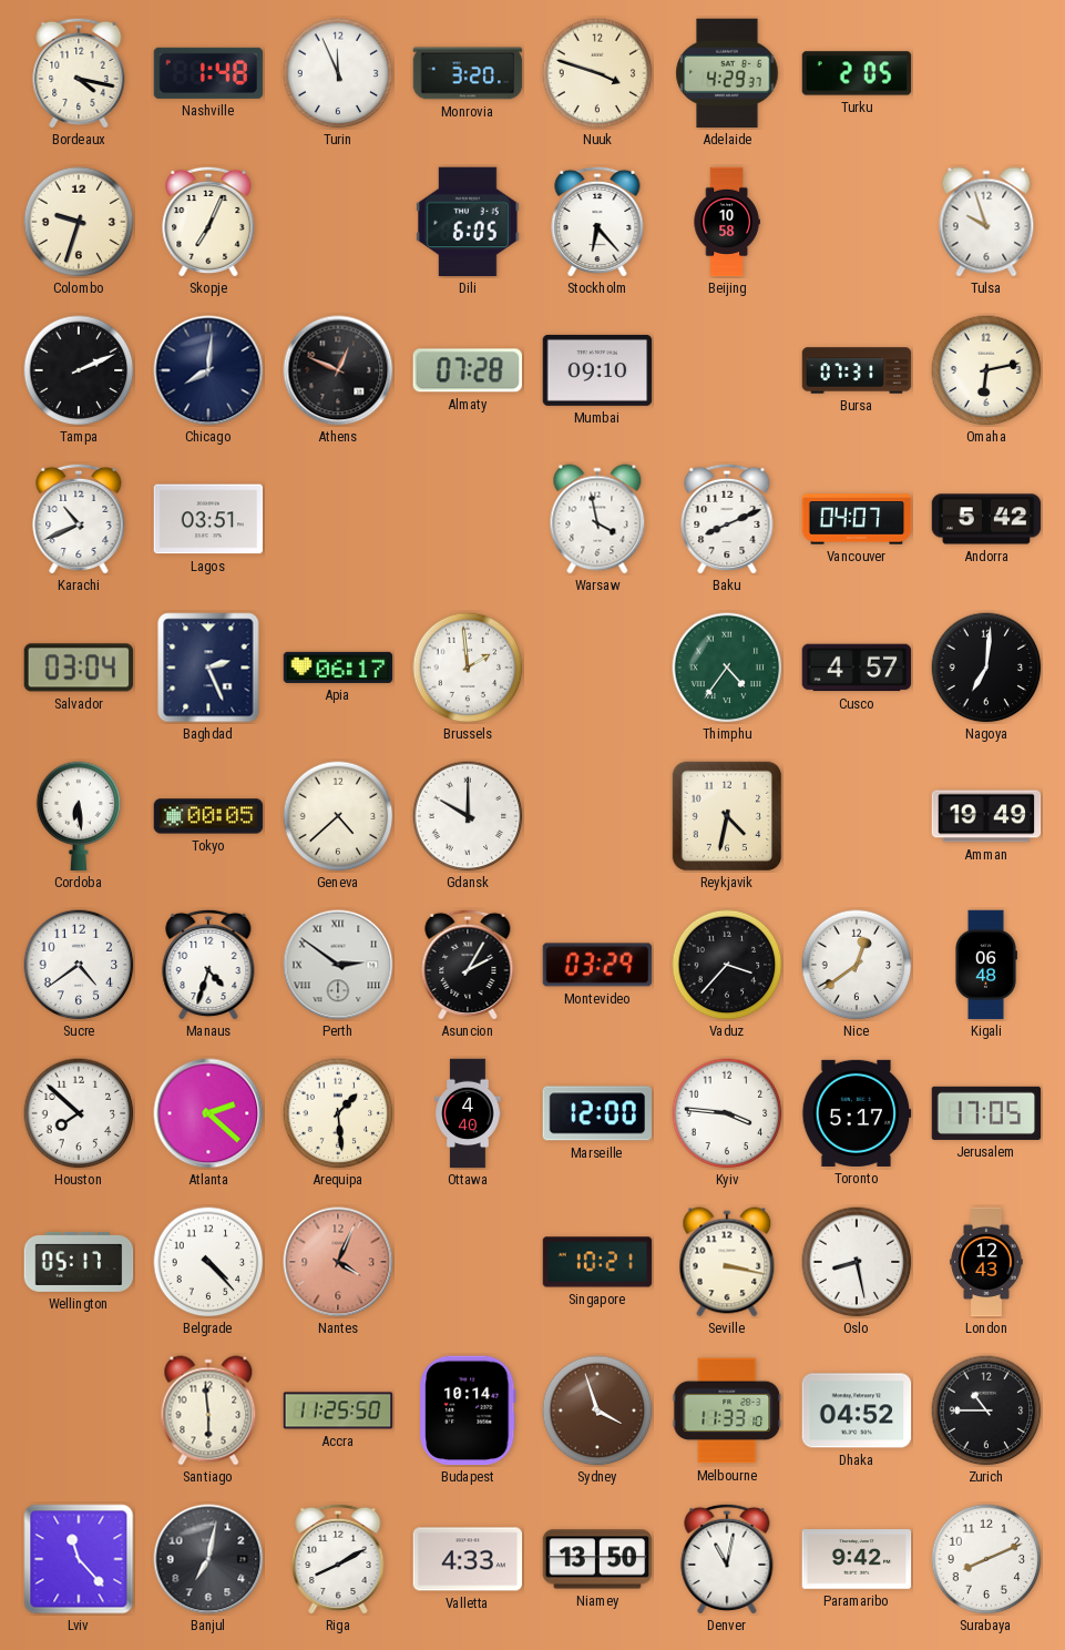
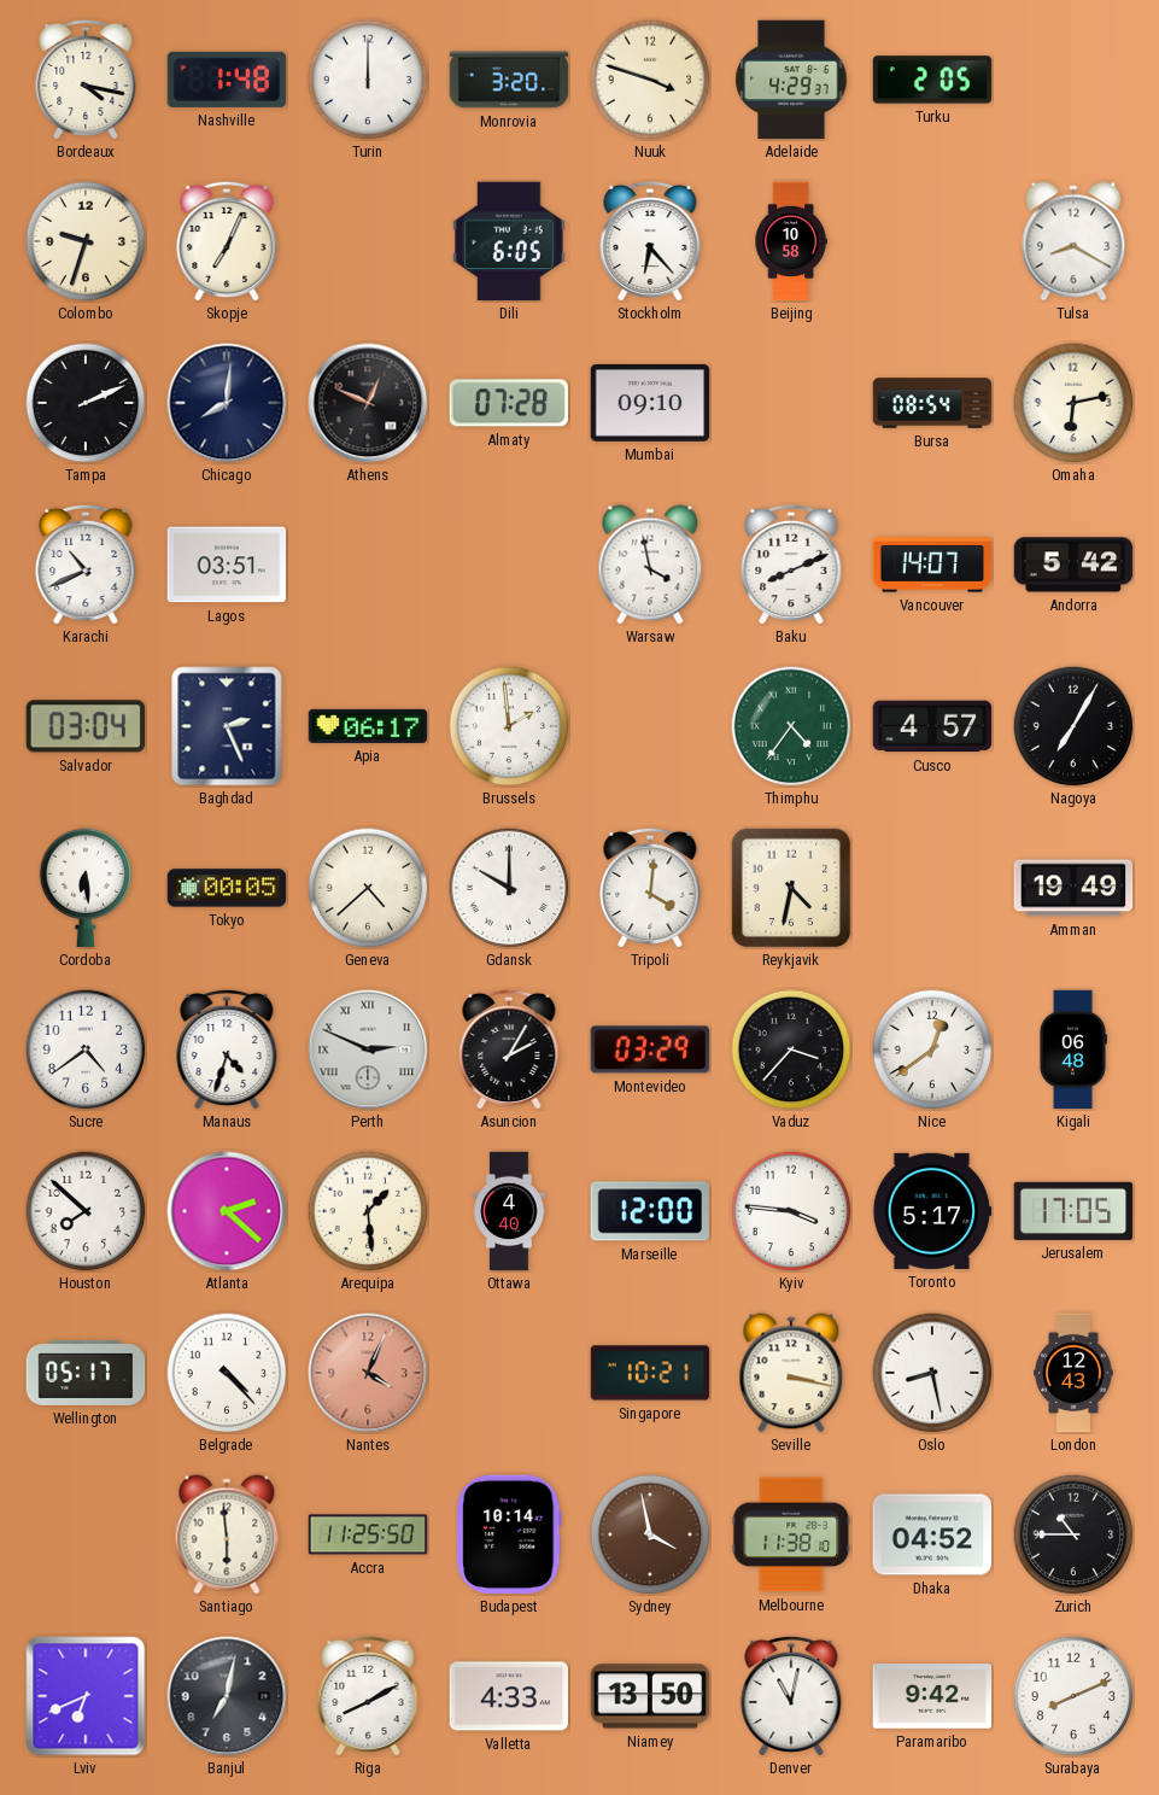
Turin: 11:56 -> 12:00 (368, 80)
Tulsa: 9:57 -> 8:20 (1073, 241)
Bursa: 07:31 -> 08:54 (932, 403)
Vancouver: 04:07 -> 14:07 (932, 565)
Nagoya: 7:01 -> 7:05 (1073, 726)
Tripoli: none -> 4:01 (650, 888)
Perth: 2:51 -> 2:49 (368, 1049)
Sydney: 3:57 -> 3:58 (650, 1534)
Melbourne: 11:33 -> 11:38 (791, 1534)
Lviv: 11:23 -> 6:41 (86, 1696)
